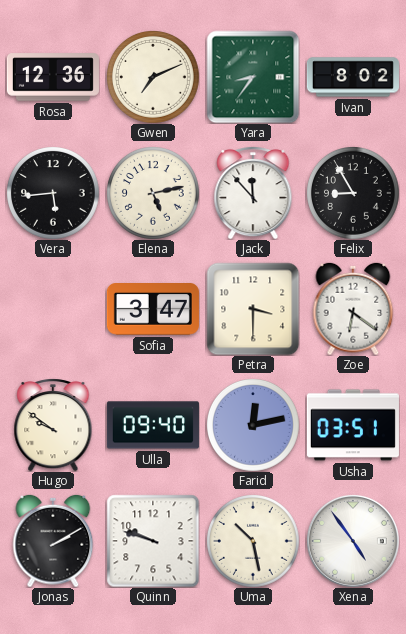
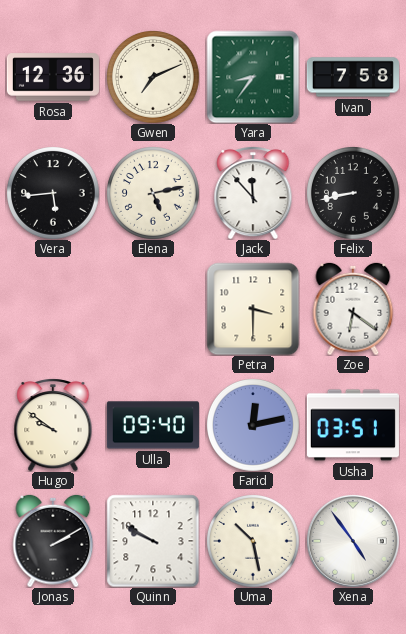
Ivan: 8:02 -> 7:58 (353, 77)
Felix: 8:55 -> 8:43 (353, 193)
Sofia: 3:47 -> none (153, 309)
Quinn: 9:48 -> 9:50 (153, 541)
